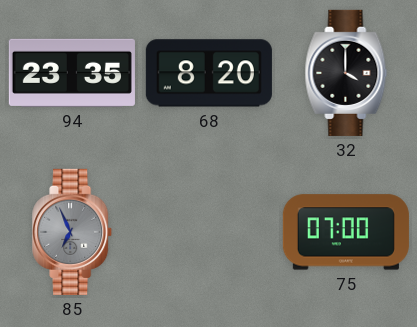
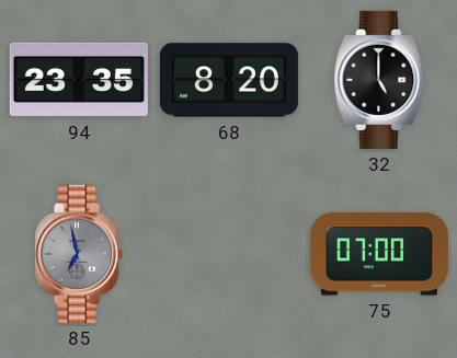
32: 4:00 -> 5:00 (379, 80)
85: 6:56 -> 6:58 (80, 254)
